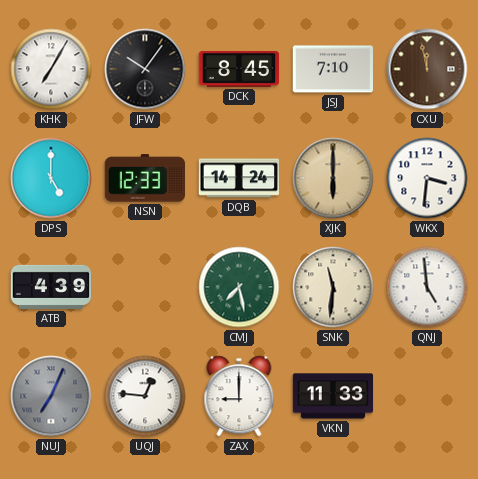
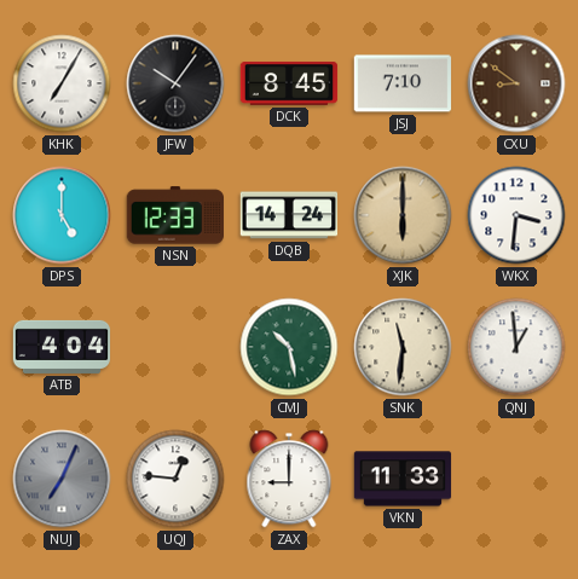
CXU: 11:58 -> 8:51 (516, 83)
ATB: 4:39 -> 4:04 (62, 347)
CMJ: 7:28 -> 10:28 (289, 347)
QNJ: 4:59 -> 12:59 (516, 347)
